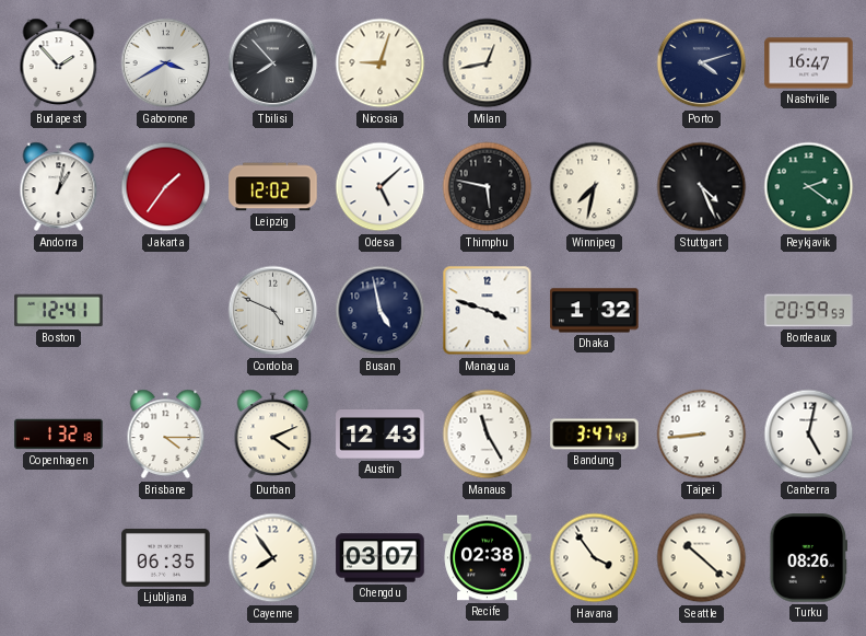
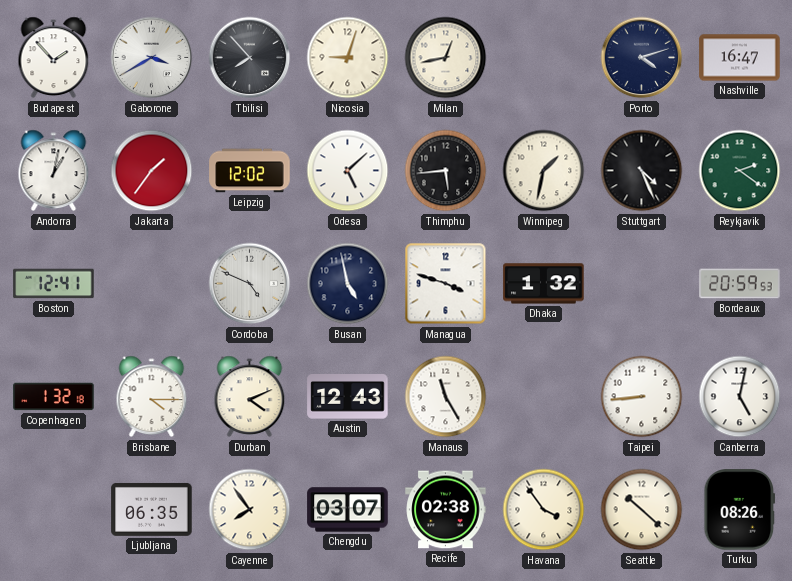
Thimphu: 5:47 -> 5:44 (446, 171)
Winnipeg: 7:32 -> 1:32 (544, 171)
Bandung: 3:47 -> none (595, 435)
